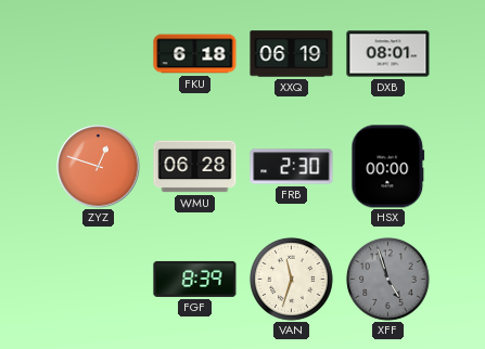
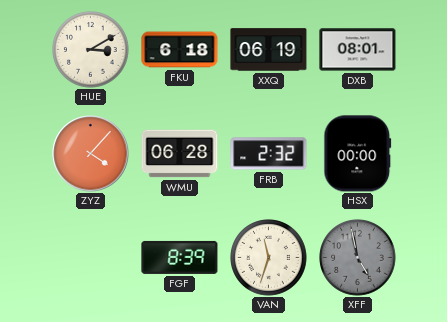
HUE: none -> 3:10 (91, 50)
ZYZ: 12:48 -> 4:07 (91, 154)
FRB: 2:30 -> 2:32 (269, 154)
XFF: 4:57 -> 4:58 (358, 258)
